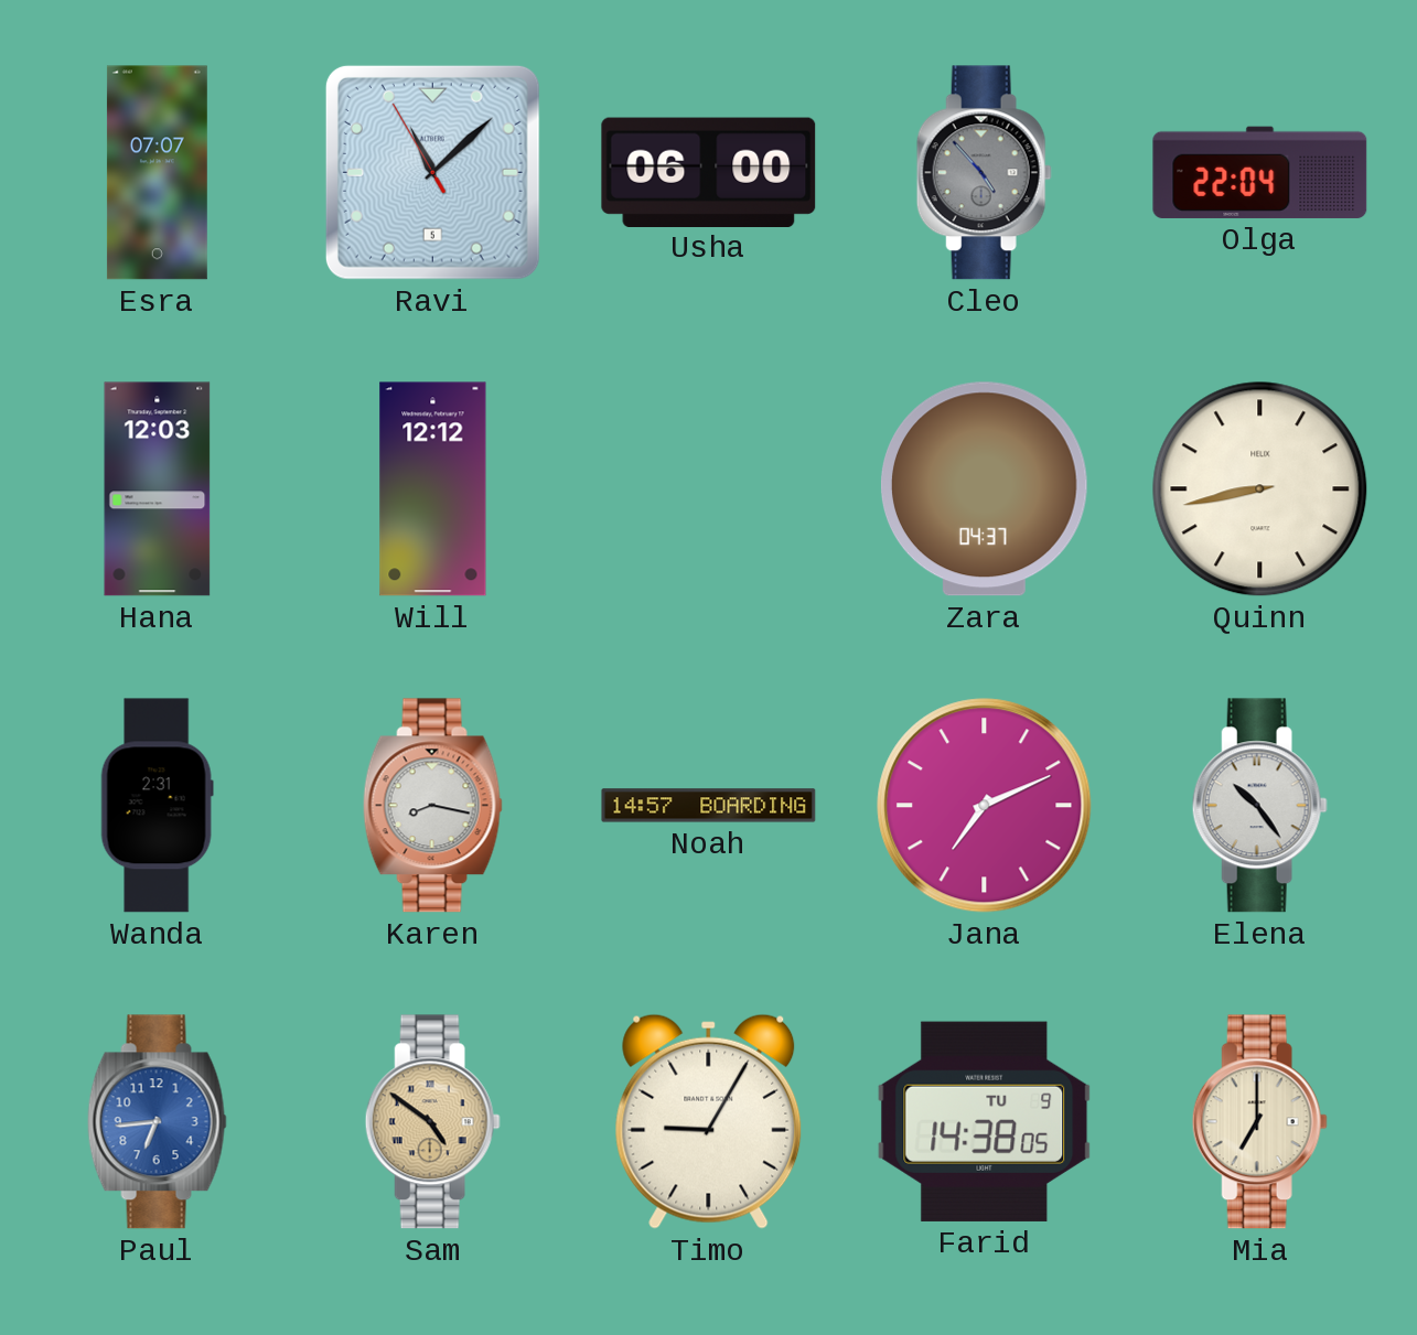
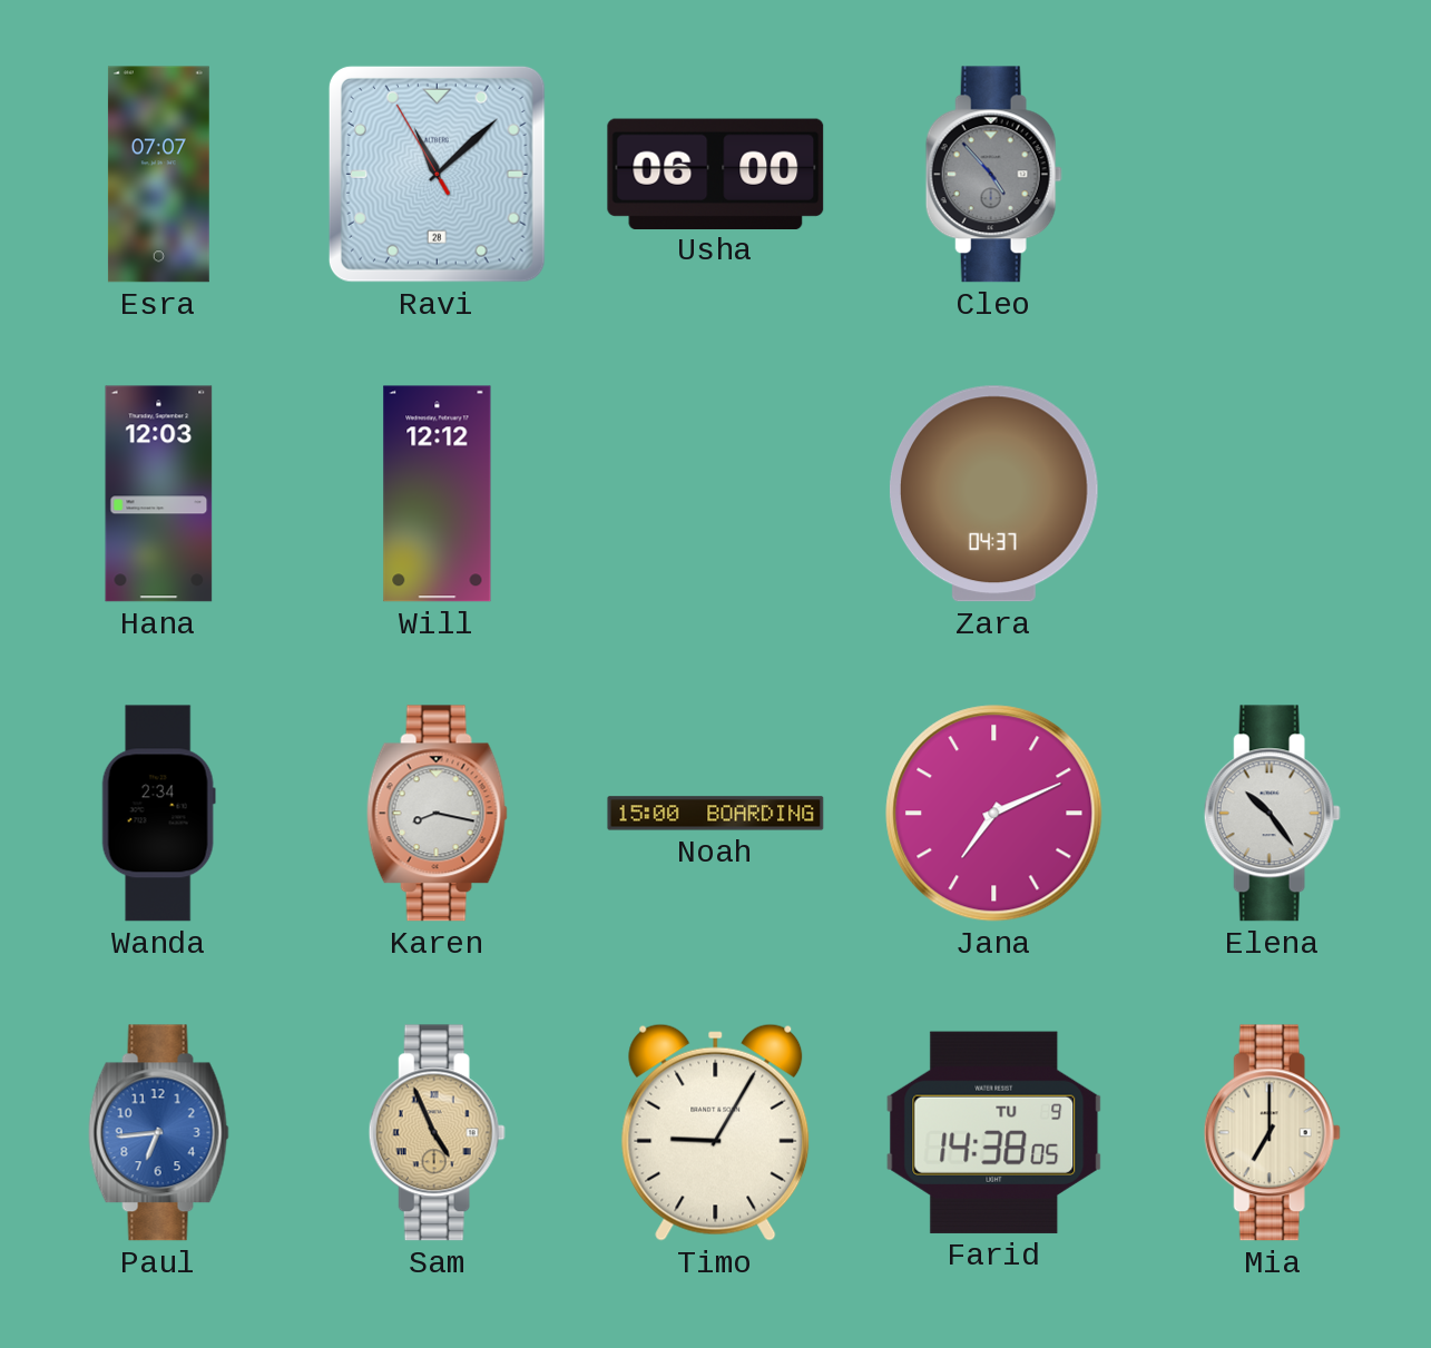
Ravi date: 5 -> 28 (437, 174)
Olga: 22:04 -> none (1260, 172)
Quinn: 8:43 -> none (1260, 489)
Wanda: 2:31 -> 2:34 (158, 814)
Noah: 14:57 -> 15:00 (716, 814)
Sam: 4:51 -> 4:56 (437, 1133)
